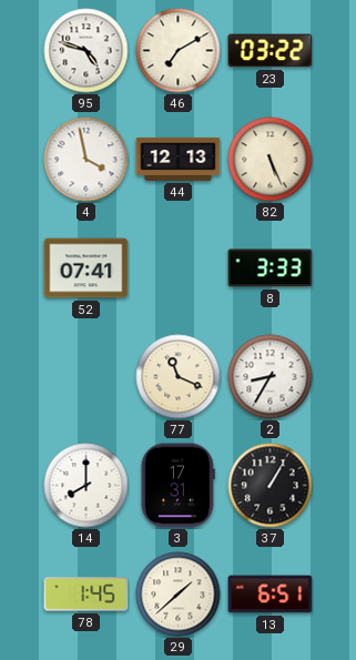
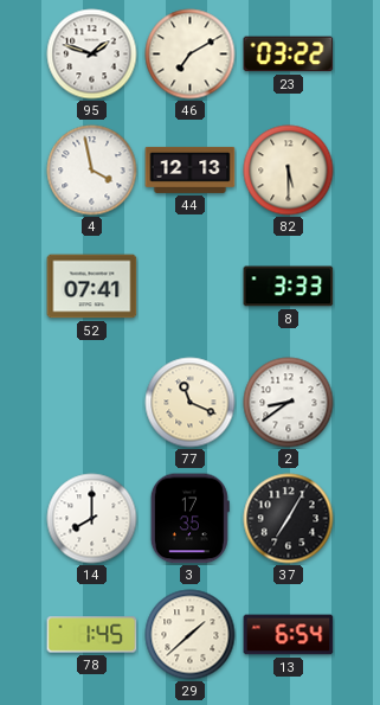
95: 4:48 -> 1:48 (92, 55)
82: 5:26 -> 5:30 (289, 171)
2: 8:35 -> 8:39 (289, 403)
3: 17:31 -> 17:35 (189, 519)
37: 1:05 -> 7:05 (289, 519)
13: 6:51 -> 6:54 (289, 635)
